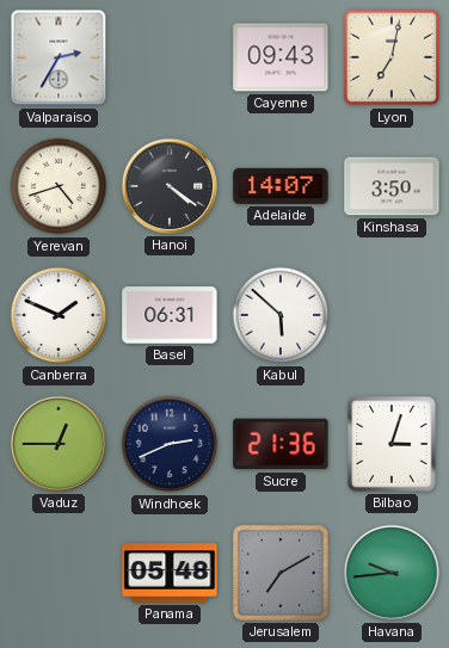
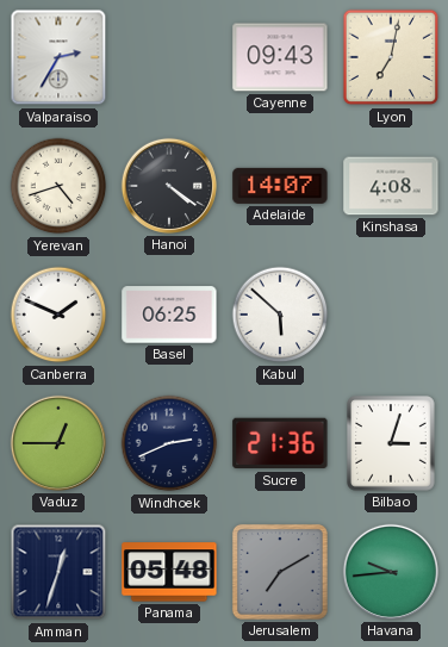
Kinshasa: 3:50 -> 4:08 (391, 186)
Basel: 06:31 -> 06:25 (169, 315)
Amman: none -> 12:33 (58, 572)
